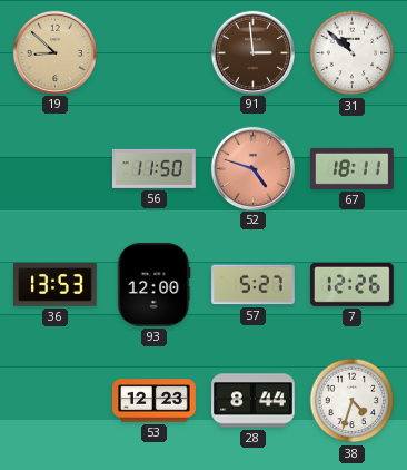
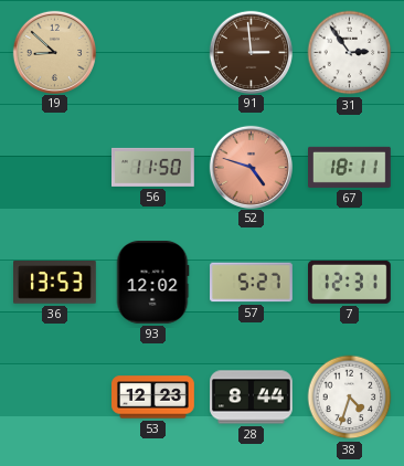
31: 10:52 -> 2:54 (350, 53)
93: 12:00 -> 12:02 (152, 283)
7: 12:26 -> 12:31 (350, 282)
